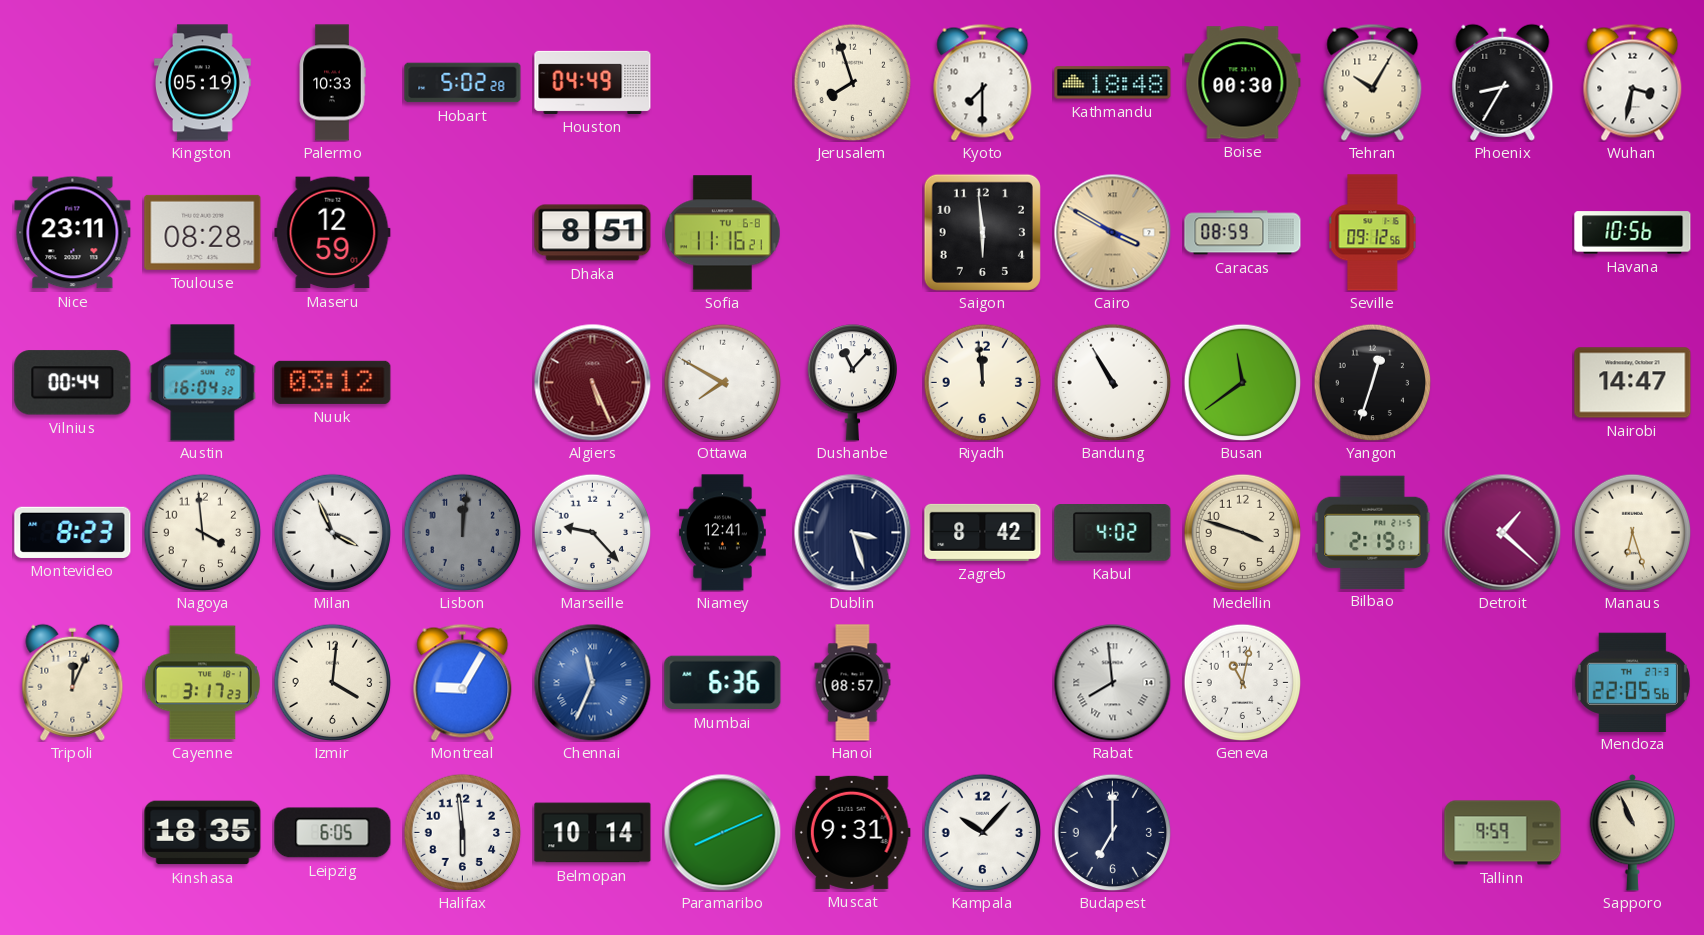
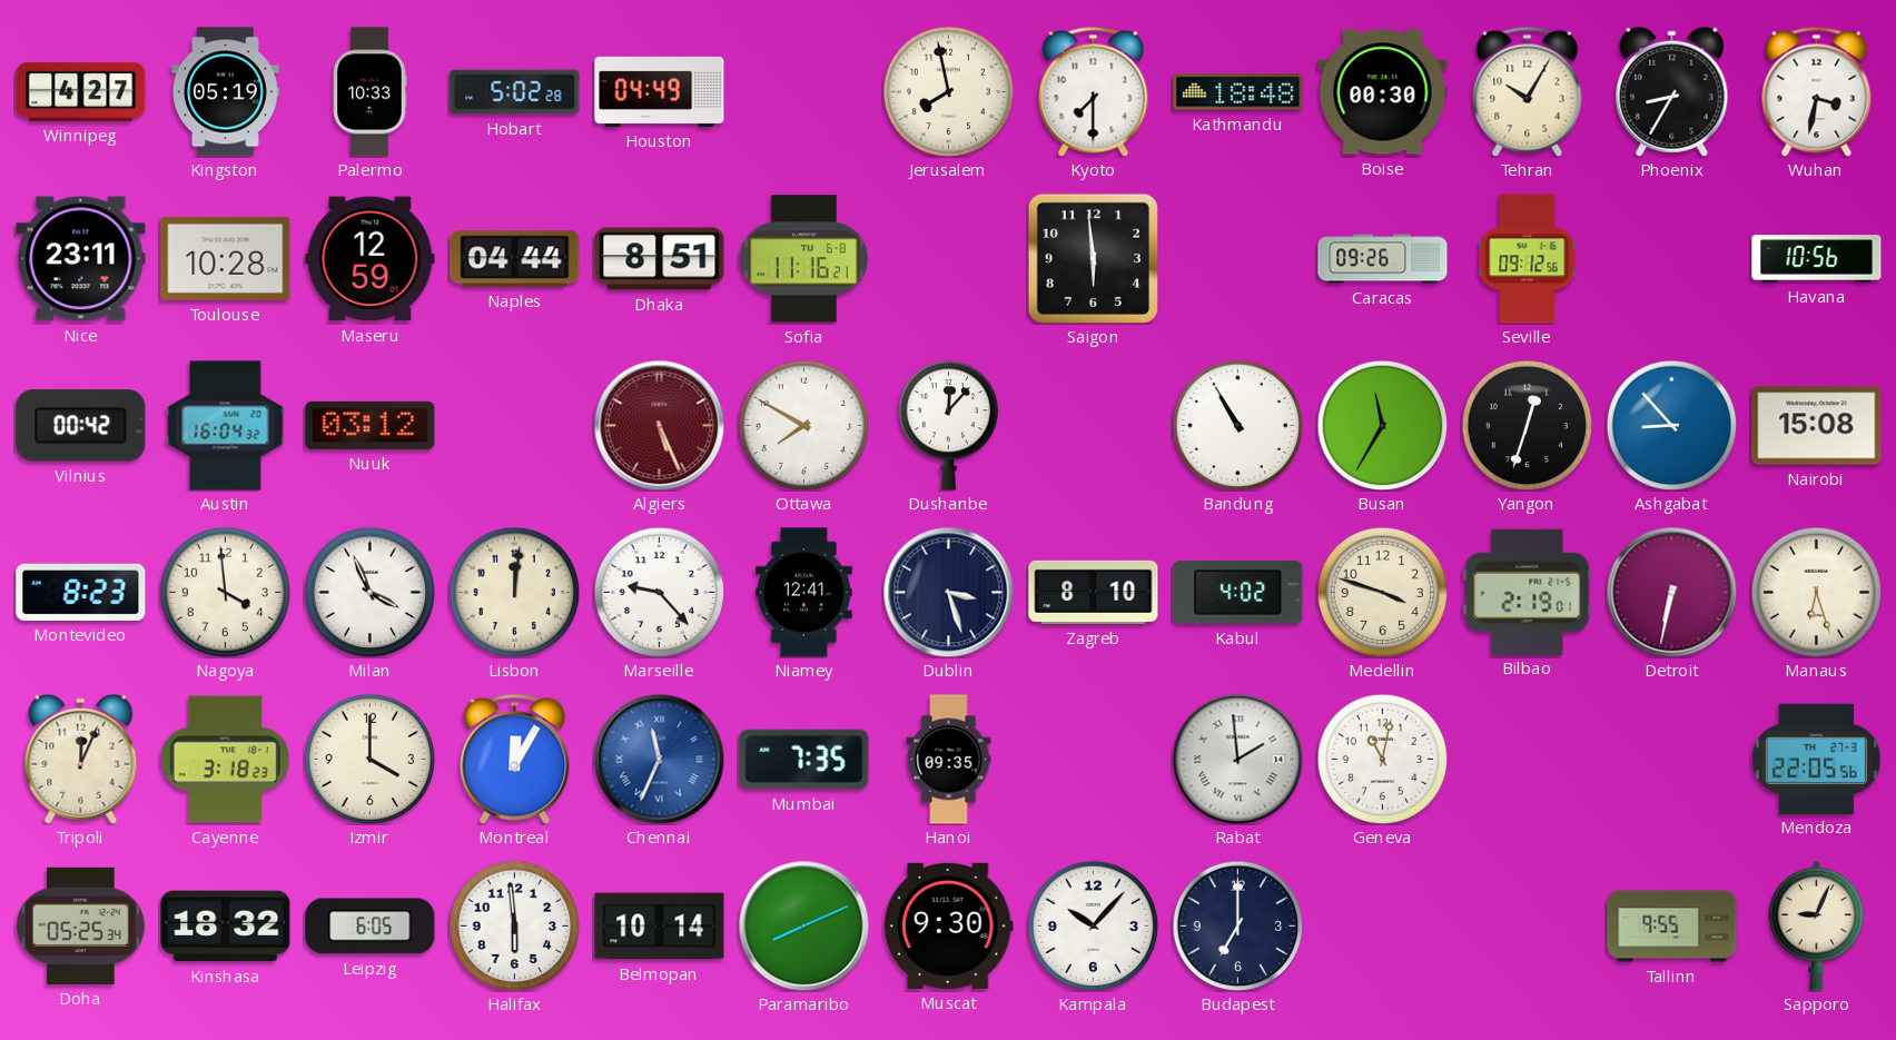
Winnipeg: none -> 4:27 (81, 91)
Jerusalem: 7:57 -> 7:58 (948, 91)
Toulouse: 08:28 -> 10:28 (226, 258)
Naples: none -> 04:44 (515, 259)
Cairo: 3:50 -> none (1112, 232)
Caracas: 08:59 -> 09:26 (1383, 259)
Vilnius: 00:44 -> 00:42 (81, 426)
Dushanbe: 11:07 -> 12:07 (948, 426)
Riyadh: 11:59 -> none (982, 382)
Busan: 11:39 -> 11:35 (1382, 425)
Ashgabat: none -> 8:53 (1671, 425)
Nairobi: 14:47 -> 15:08 (1817, 426)
Lisbon dial: grey -> cream (514, 592)
Zagreb: 8:42 -> 8:10 (1094, 592)
Detroit: 1:22 -> 6:32 (1671, 592)
Cayenne: 3:17 -> 3:18 (225, 760)
Izmir: 4:01 -> 4:00 (369, 759)
Montreal: 9:05 -> 12:05 (515, 759)
Mumbai: 6:36 -> 7:35 (804, 760)
Hanoi: 08:57 -> 09:35 (949, 760)
Rabat: 7:59 -> 1:59 (1237, 759)
Doha: none -> 05:25 (81, 925)
Kinshasa: 18:35 -> 18:32 (226, 927)
Muscat: 9:31 -> 9:30 (948, 925)
Tallinn: 9:59 -> 9:55 (1672, 927)
Sapporo: 10:56 -> 9:04 (1817, 925)
